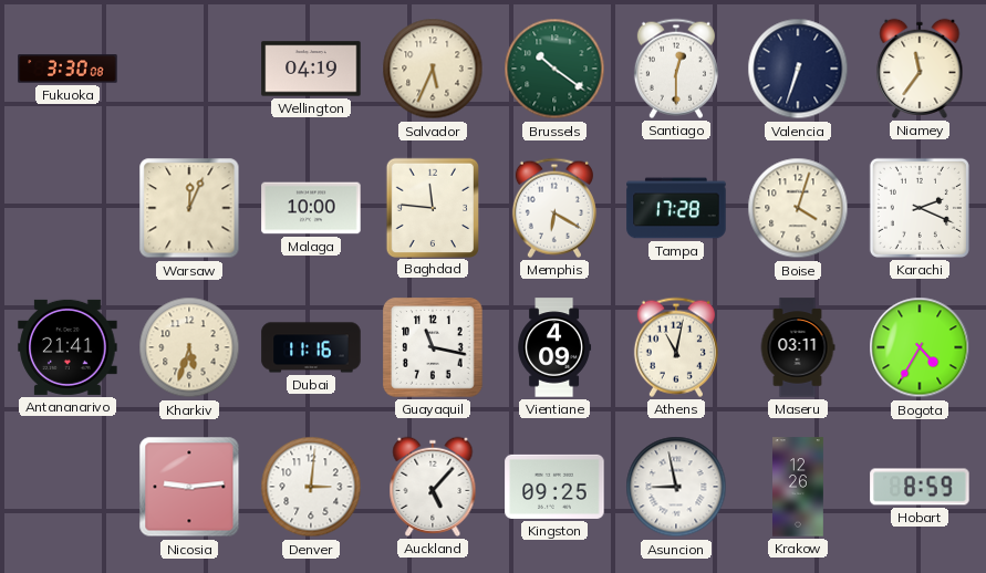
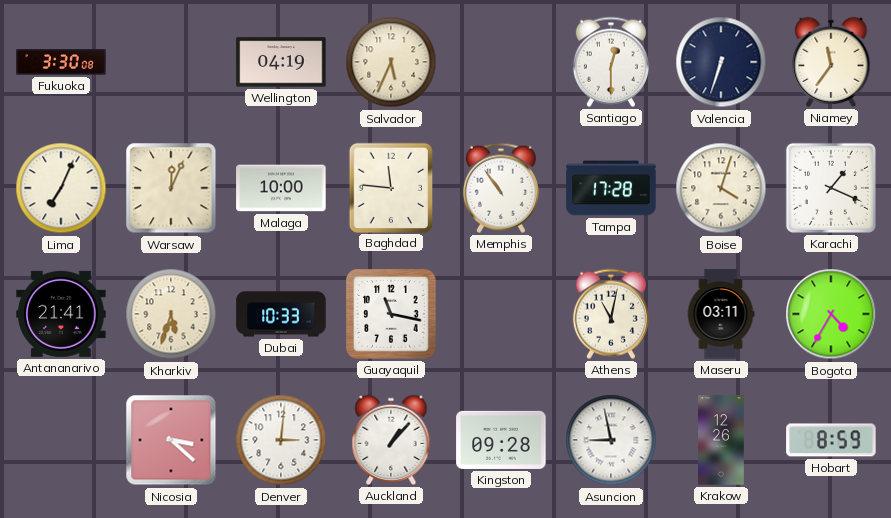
Brussels: 10:21 -> none (554, 69)
Lima: none -> 7:04 (61, 188)
Memphis: 6:20 -> 10:54 (501, 188)
Karachi: 2:19 -> 1:19 (831, 188)
Dubai: 11:16 -> 10:33 (281, 314)
Vientiane: 4:09 -> none (554, 347)
Nicosia: 9:14 -> 3:22 (171, 440)
Auckland: 5:07 -> 1:07 (391, 440)
Kingston: 09:25 -> 09:28 (501, 440)
